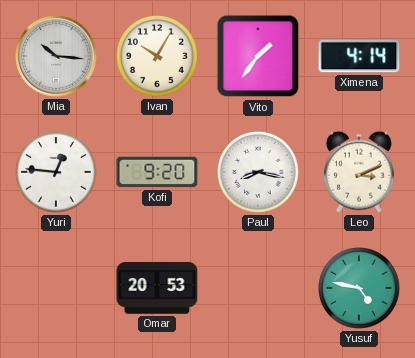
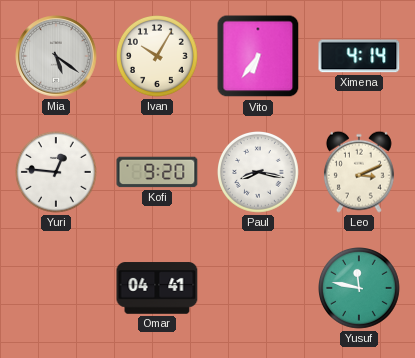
Mia: 10:16 -> 5:21 (56, 56)
Vito: 1:36 -> 6:36 (258, 56)
Omar: 20:53 -> 04:41 (157, 288)
Yusuf: 4:47 -> 11:47 (360, 289)
